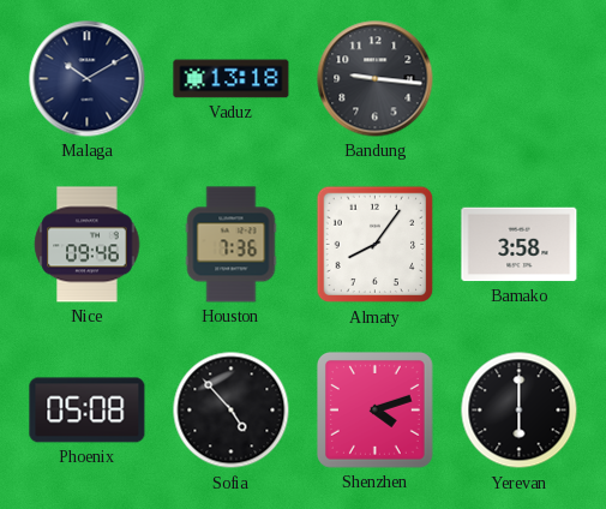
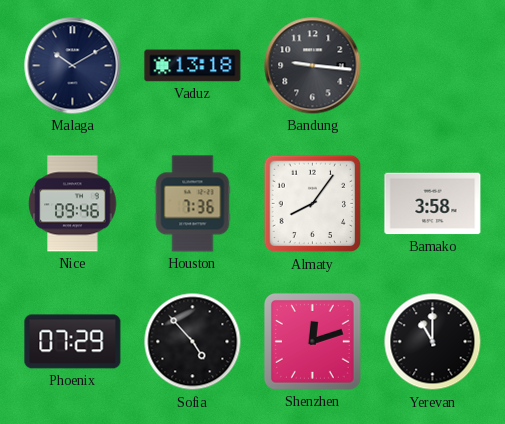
Phoenix: 05:08 -> 07:29 (73, 342)
Shenzhen: 4:12 -> 12:12 (312, 341)
Yerevan: 6:00 -> 11:00 (433, 342)
